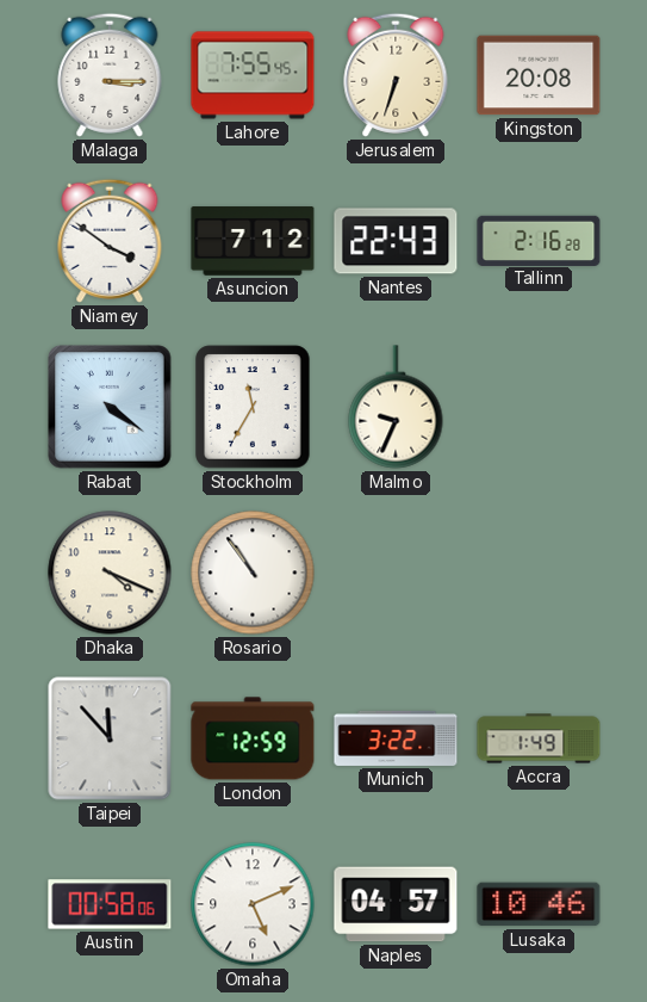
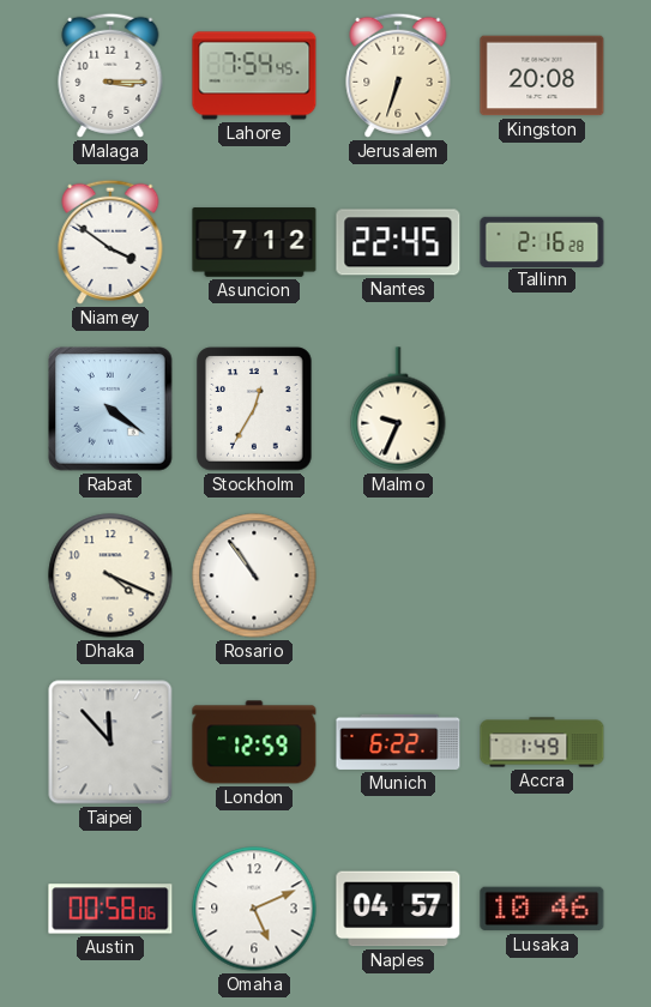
Lahore: 7:55 -> 7:54 (254, 76)
Nantes: 22:43 -> 22:45 (398, 242)
Stockholm: 11:35 -> 12:35 (254, 409)
Munich: 3:22 -> 6:22 (398, 742)
